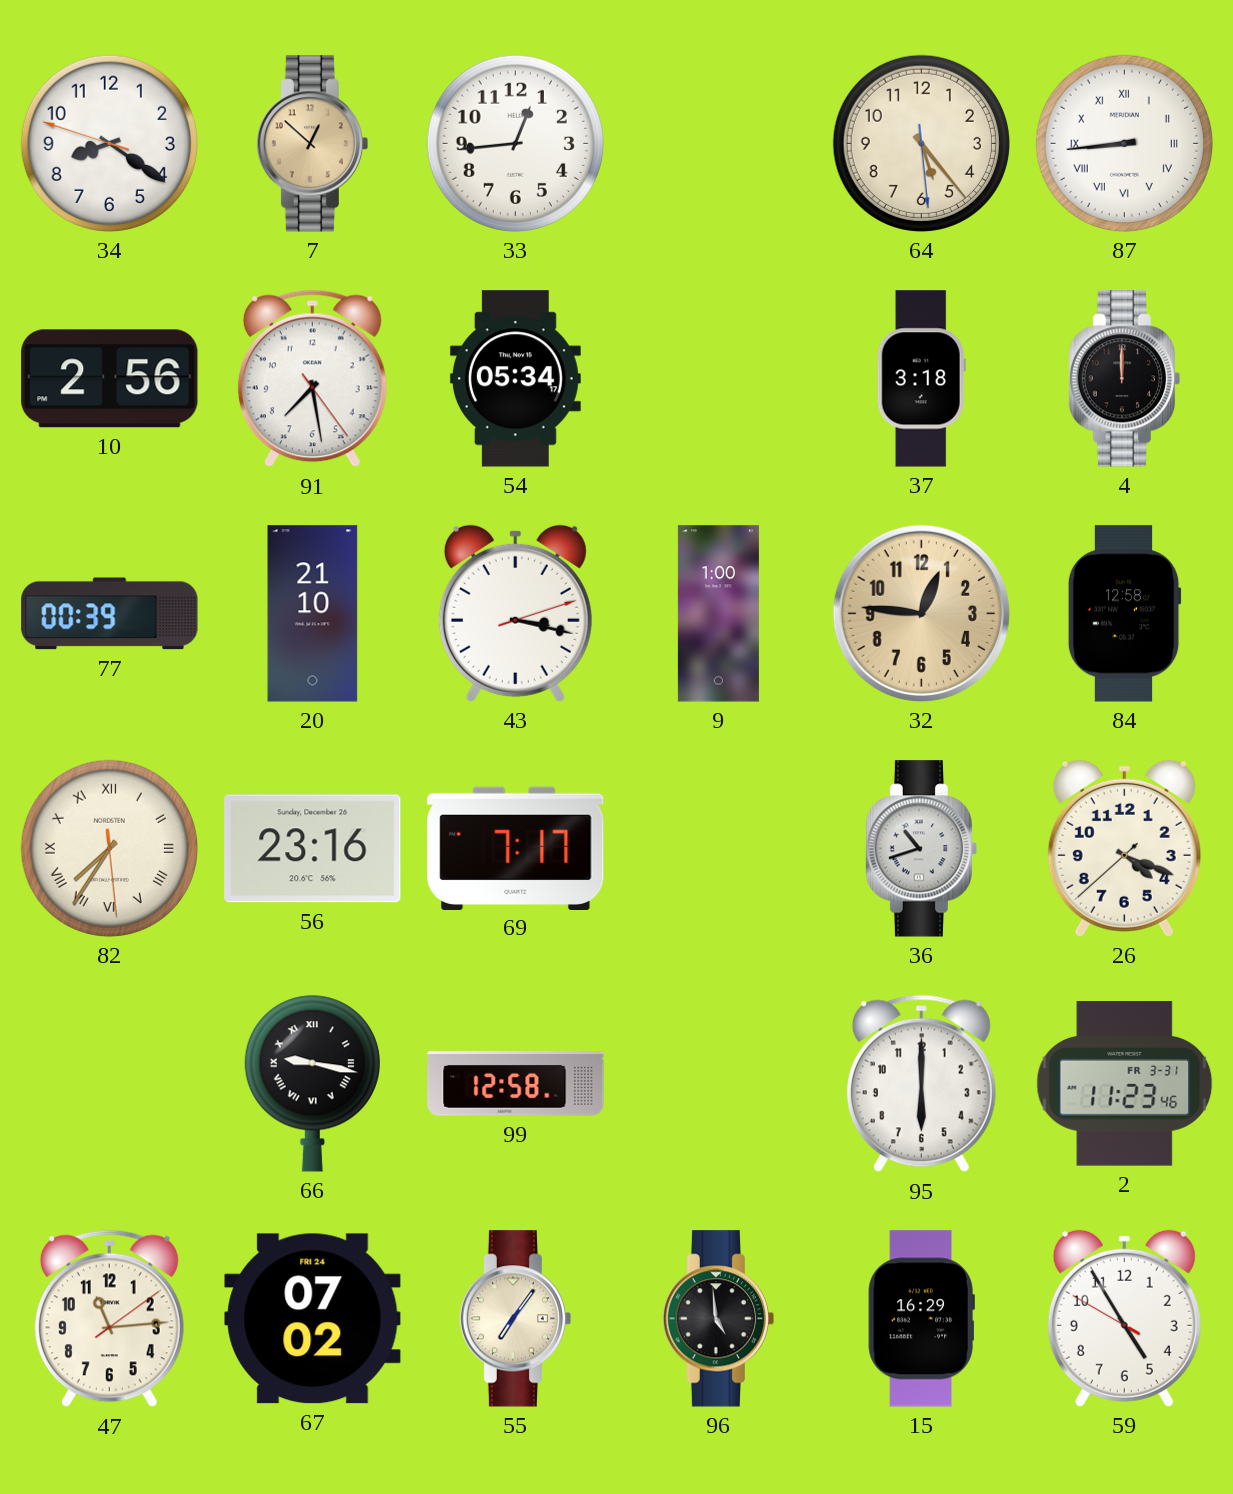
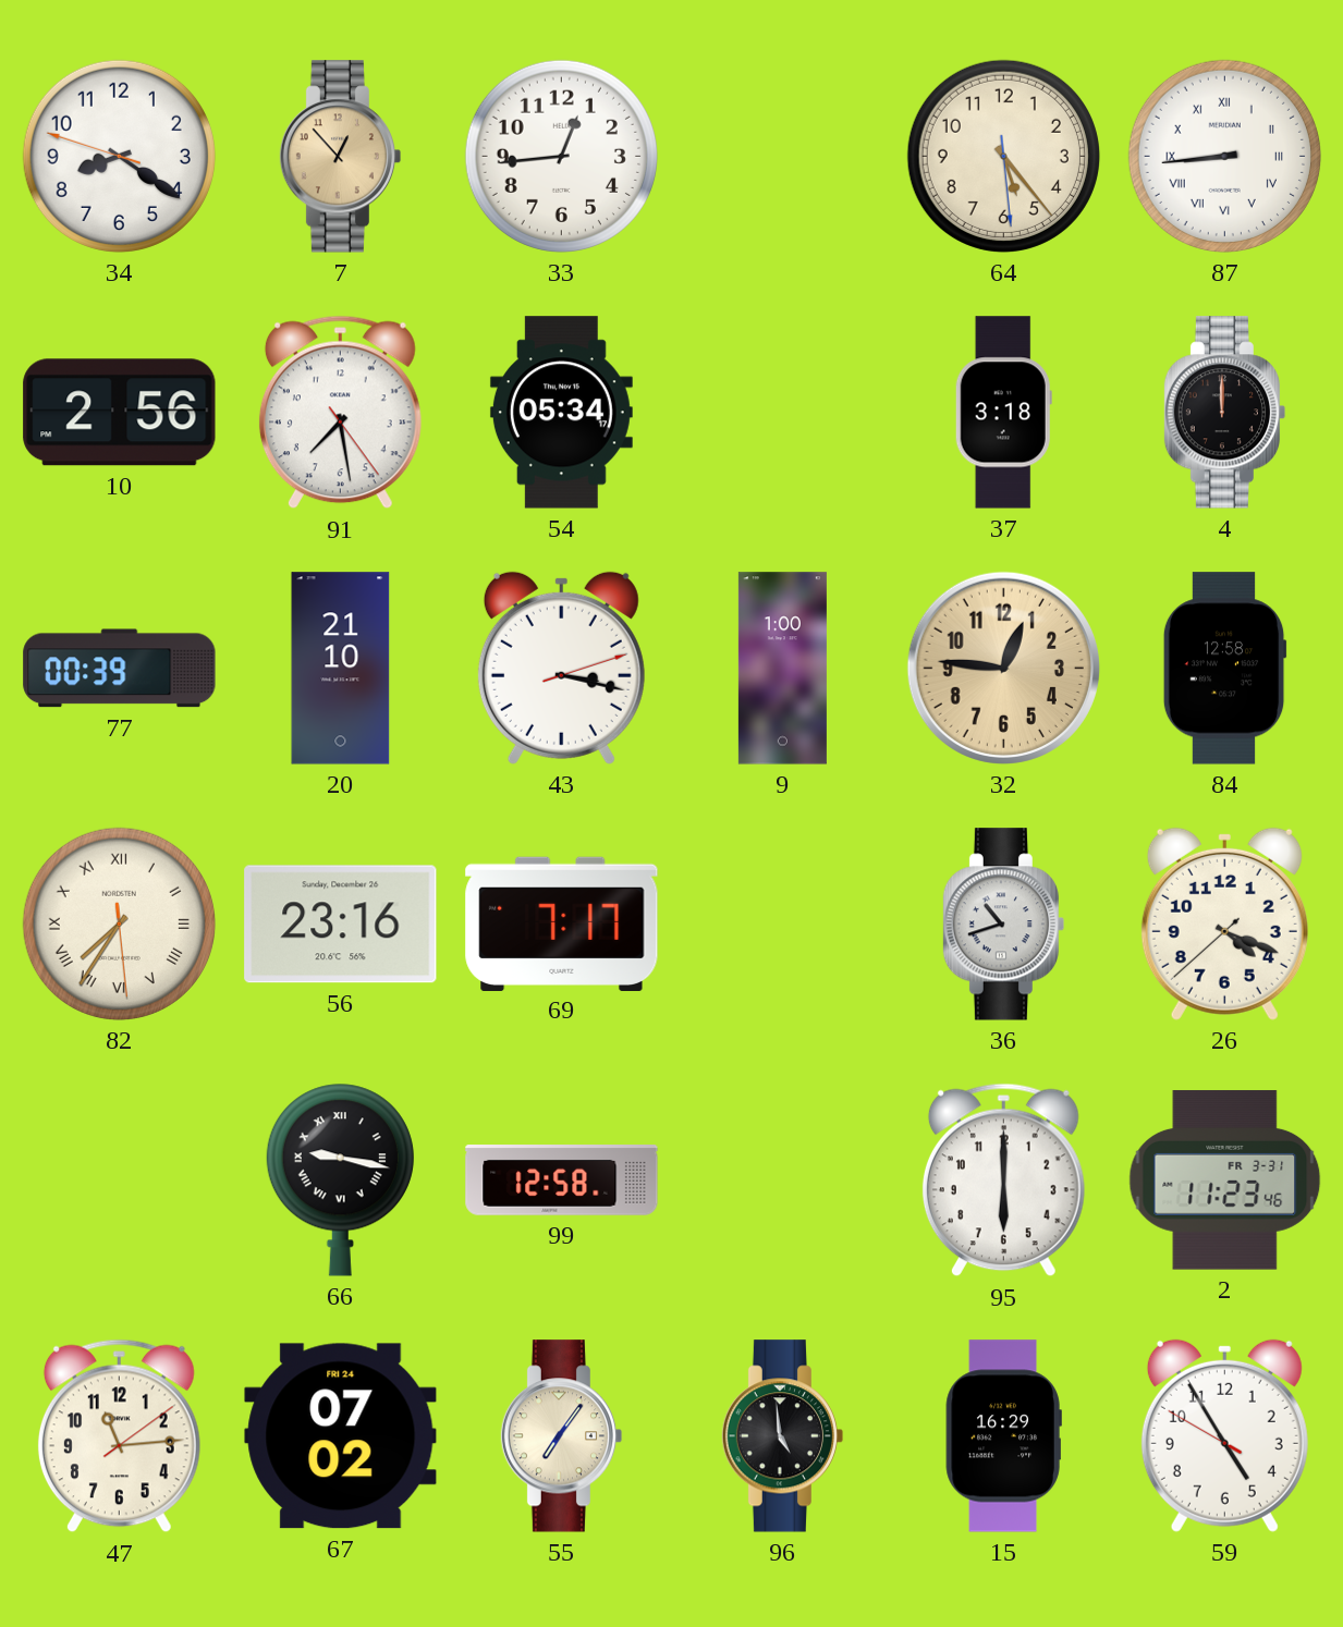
7: 12:52 -> 12:53 (341, 157)
